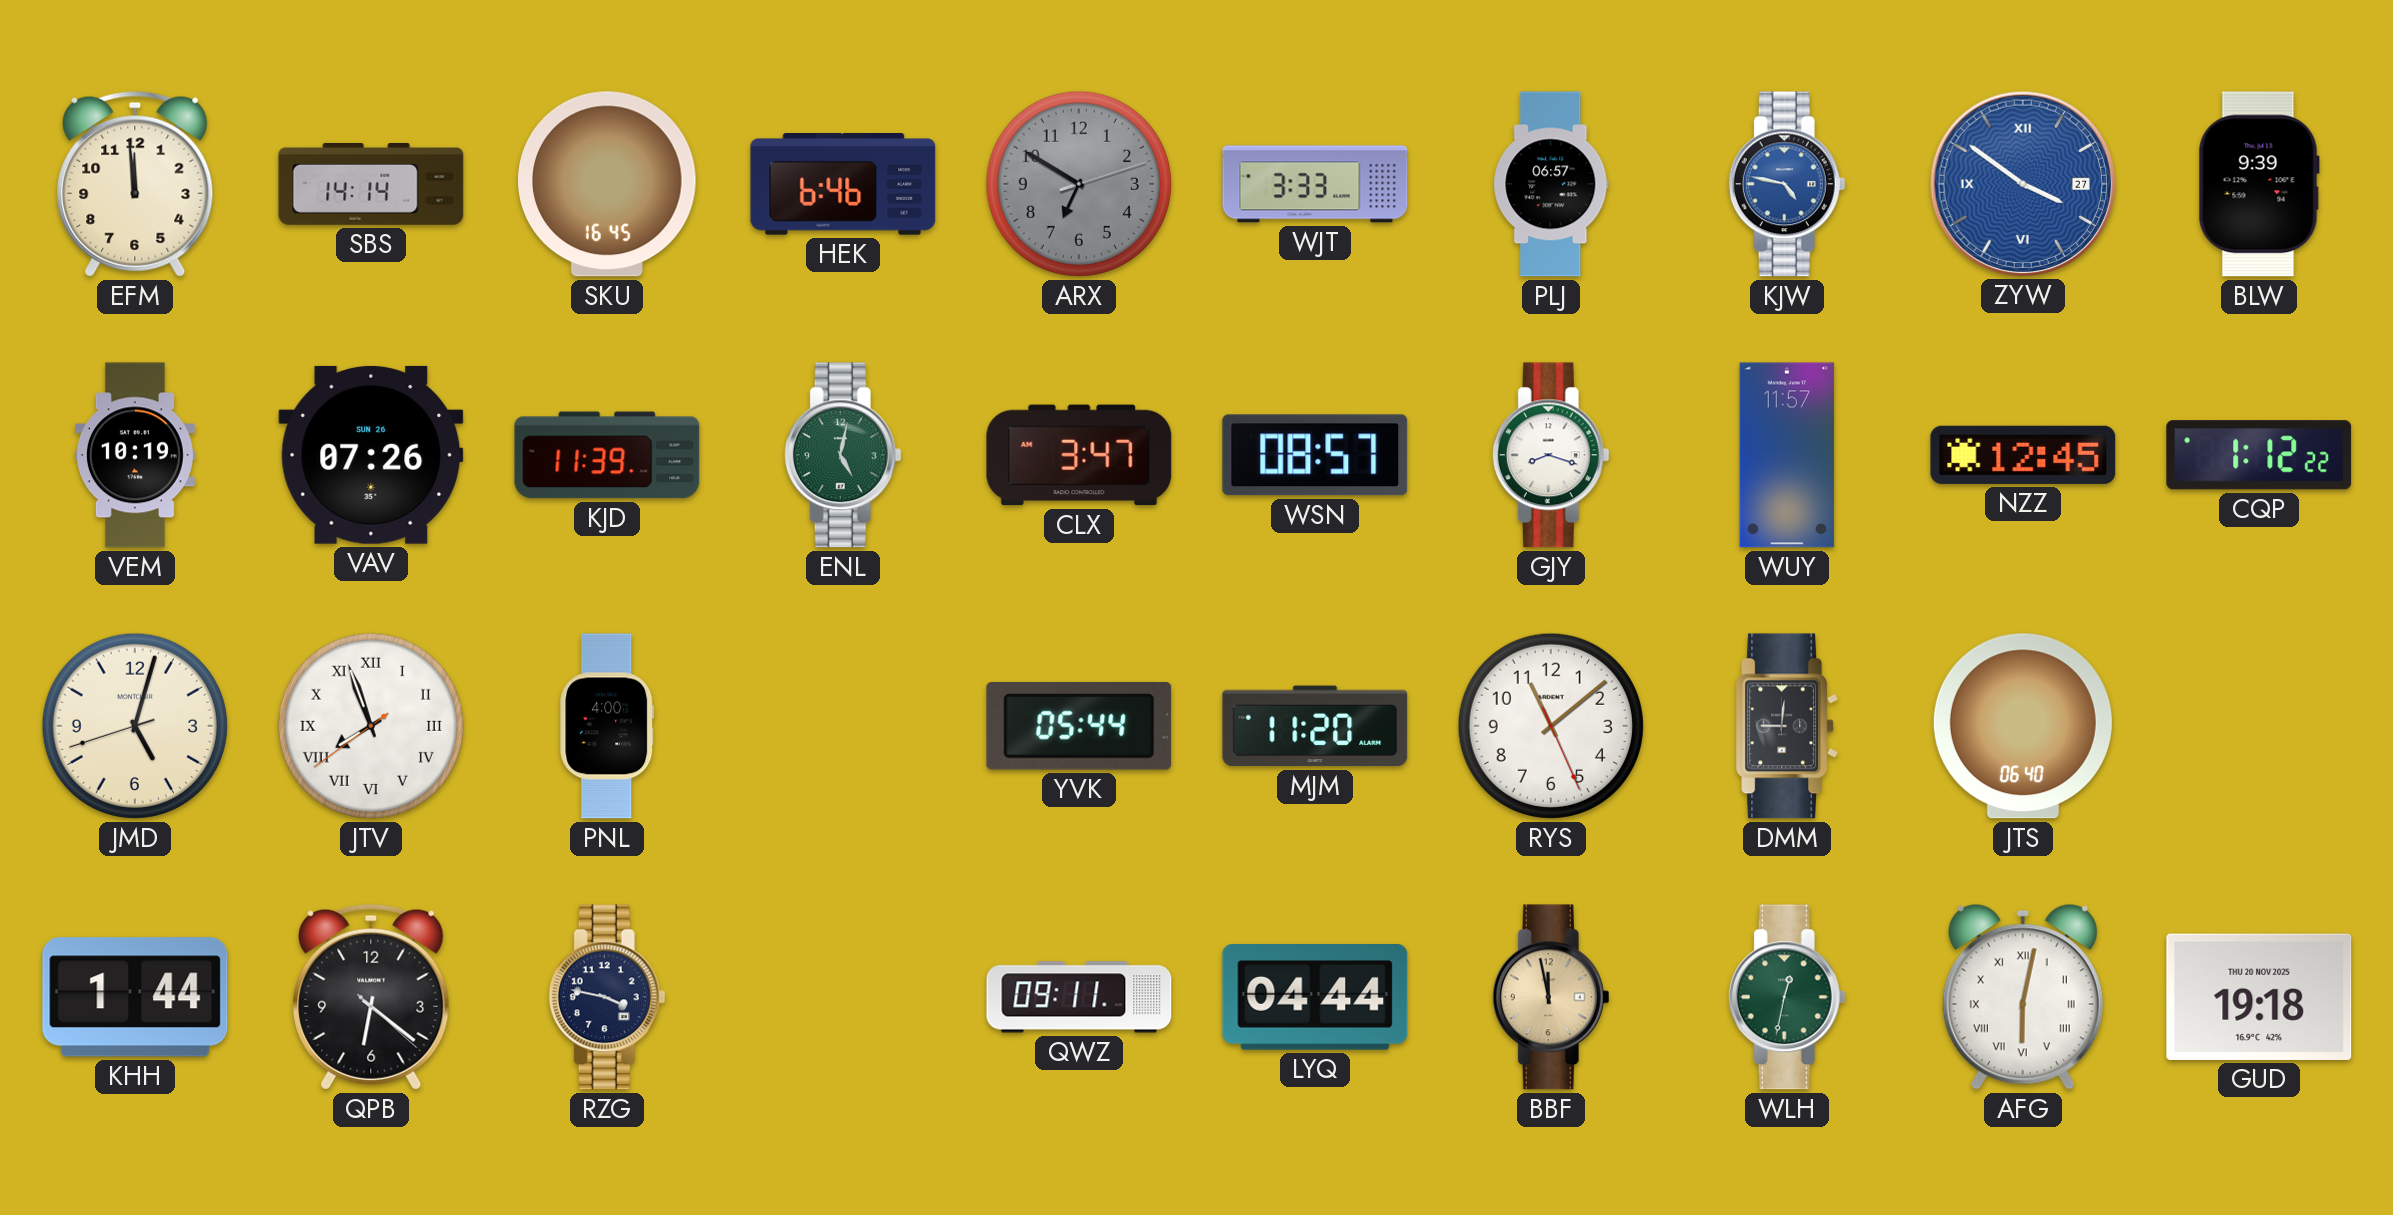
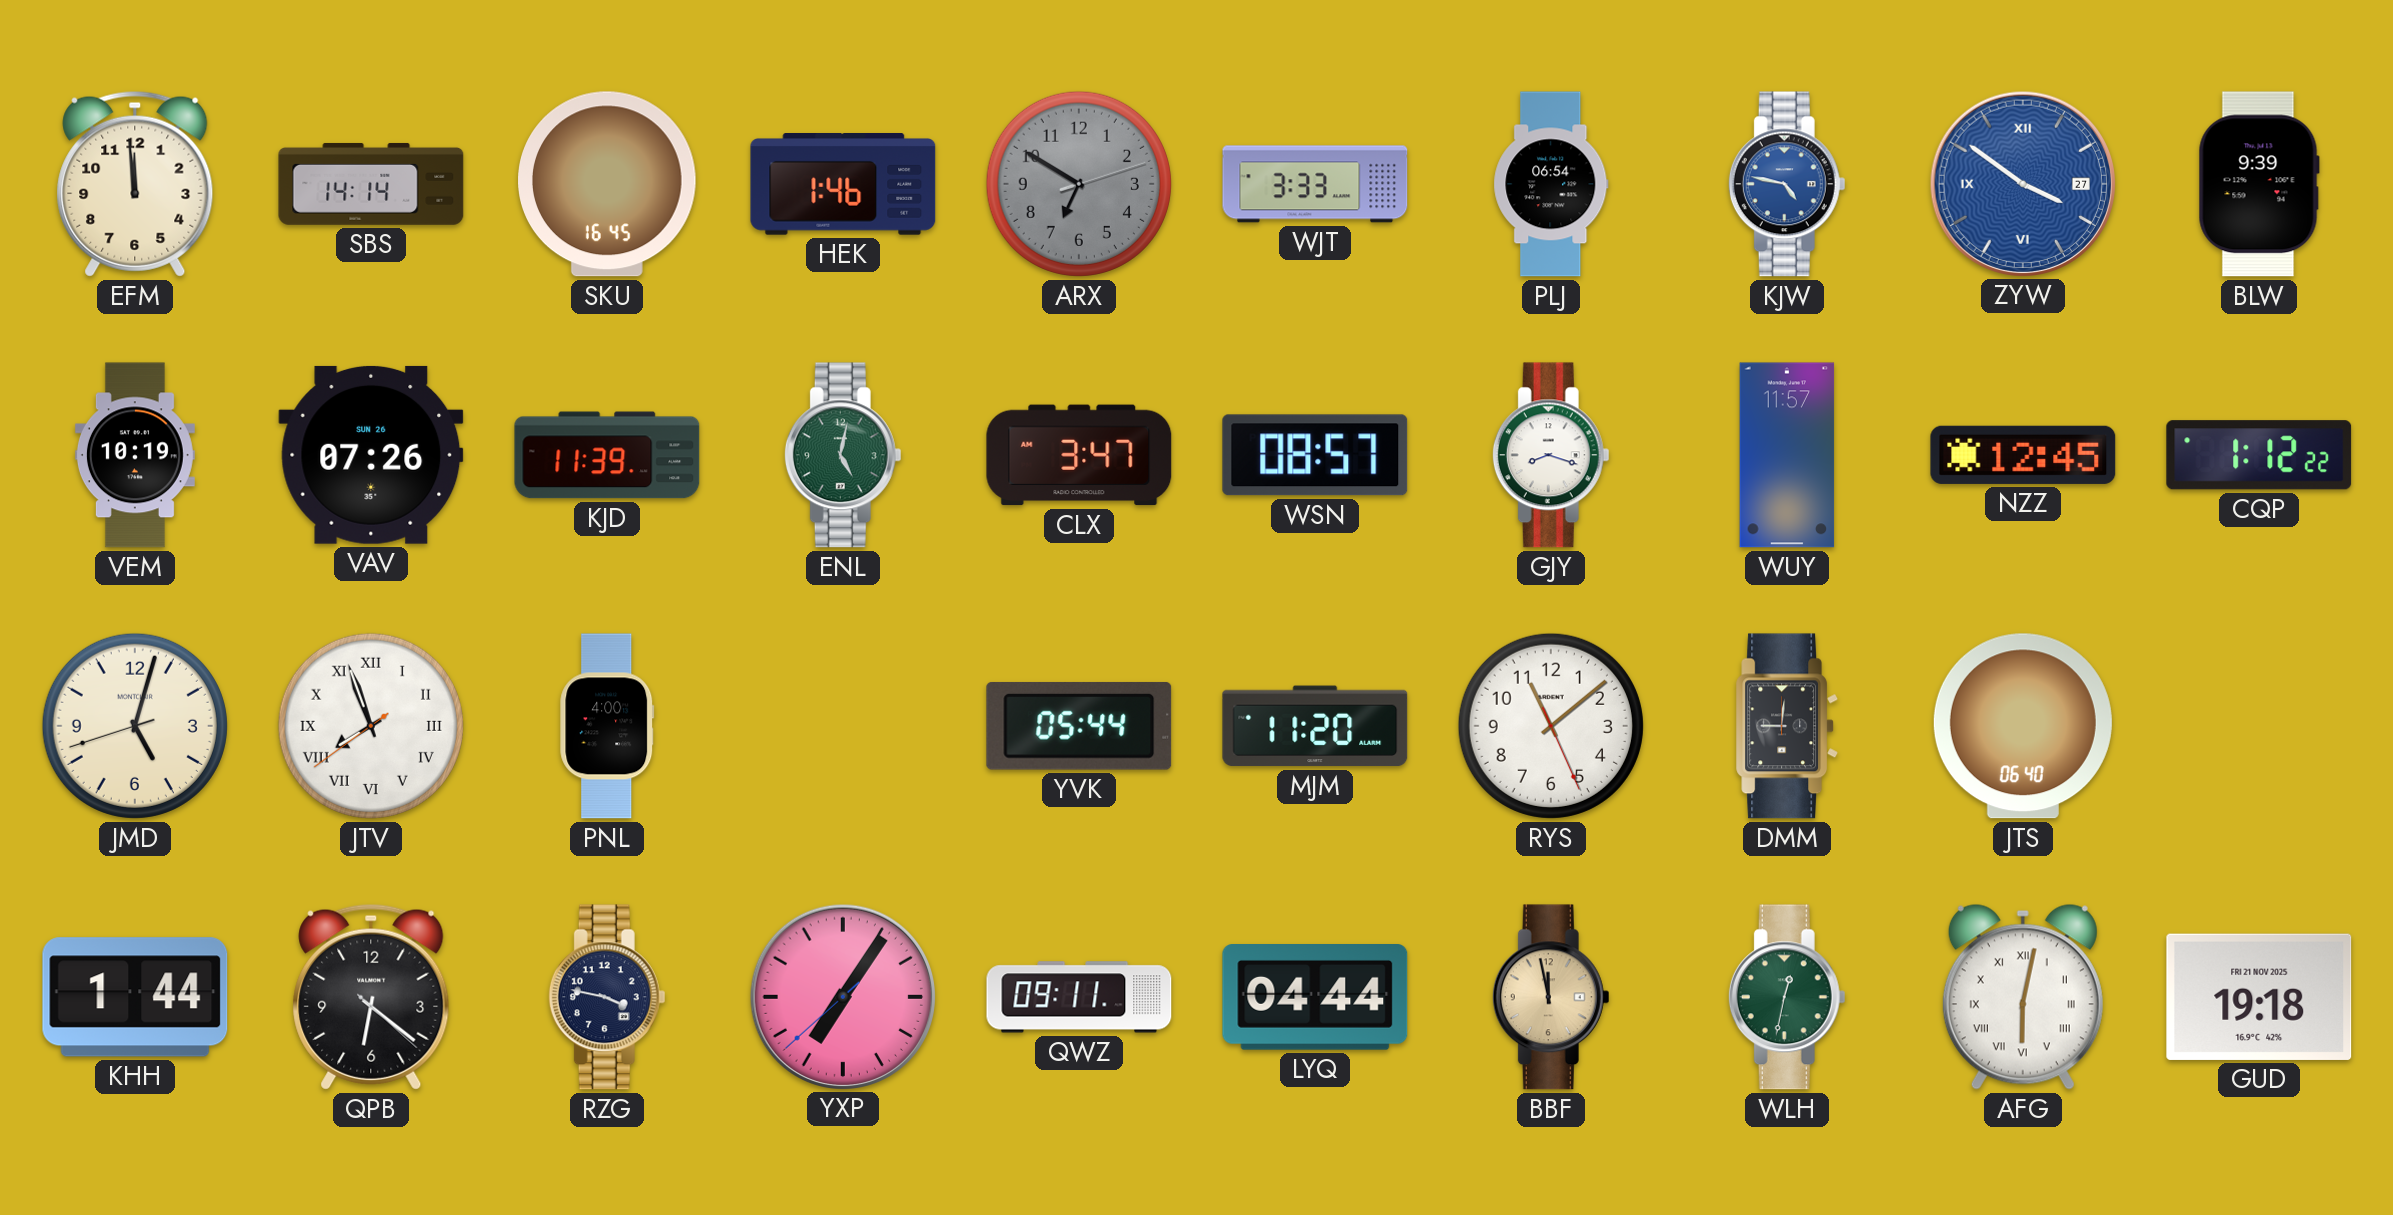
HEK: 6:46 -> 1:46 (843, 185)
PLJ: 06:57 -> 06:54 (1551, 184)
YXP: none -> 7:05 (842, 996)
GUD date: THU 20 NOV 2025 -> FRI 21 NOV 2025 (2259, 997)
